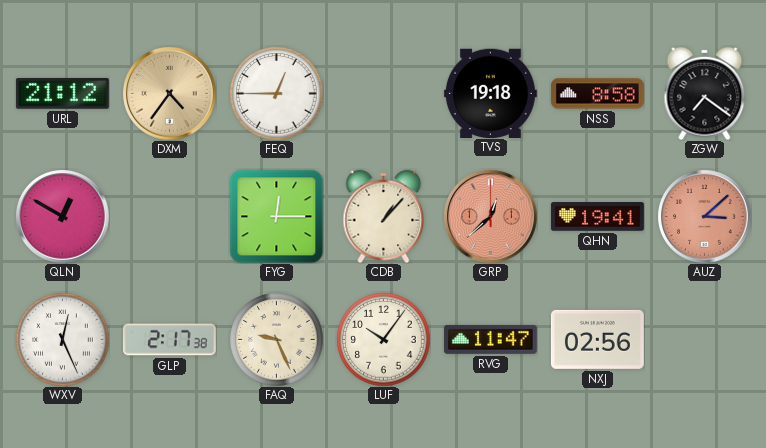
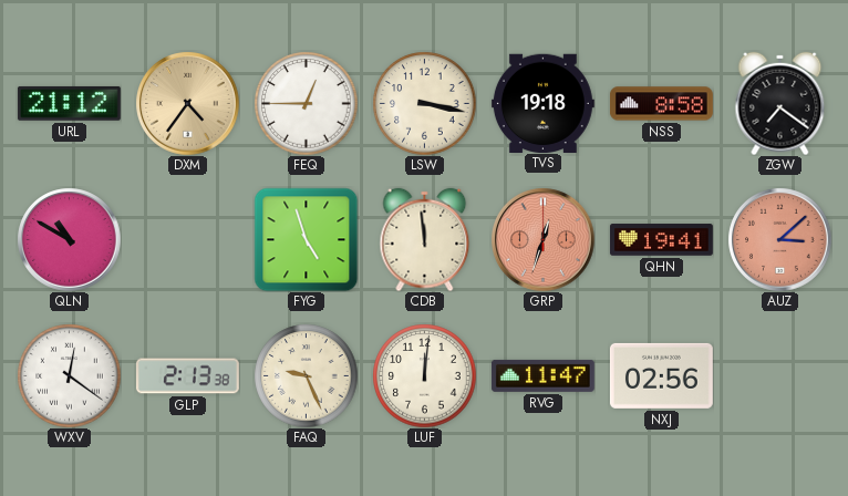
LSW: none -> 3:17 (424, 103)
QLN: 12:50 -> 10:50 (69, 239)
FYG: 12:15 -> 4:57 (306, 239)
CDB: 1:07 -> 11:59 (425, 239)
GRP: 12:38 -> 12:33 (542, 239)
WXV: 12:26 -> 12:21 (69, 375)
GLP: 2:17 -> 2:13 (187, 376)
LUF: 10:06 -> 12:01 (424, 375)
